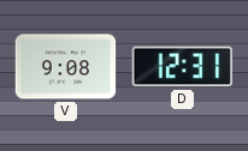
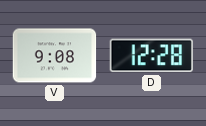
D: 12:31 -> 12:28 (151, 56)
